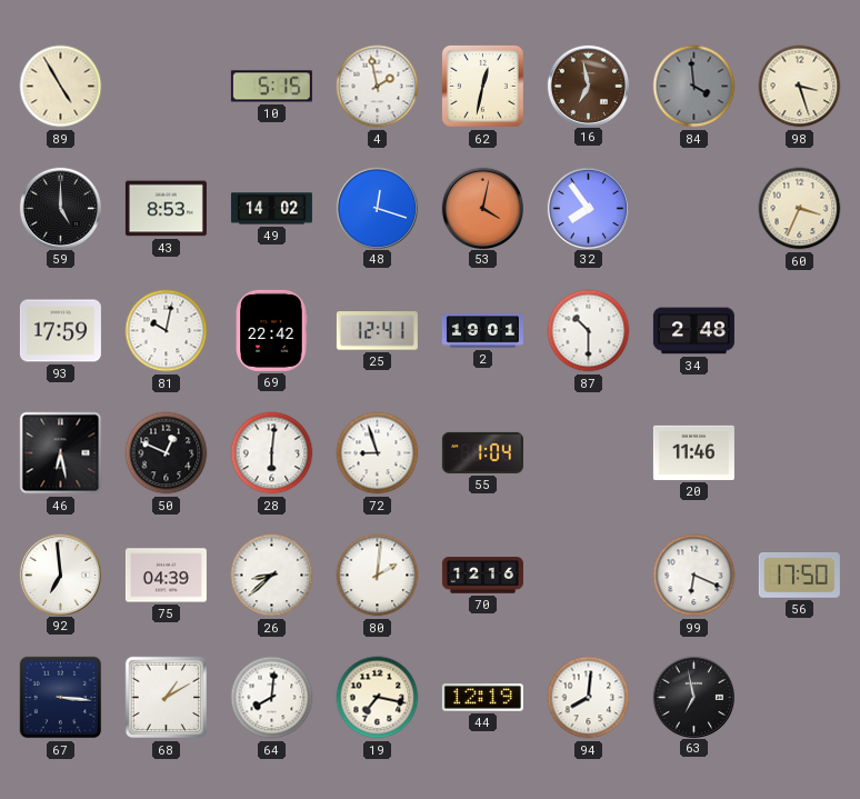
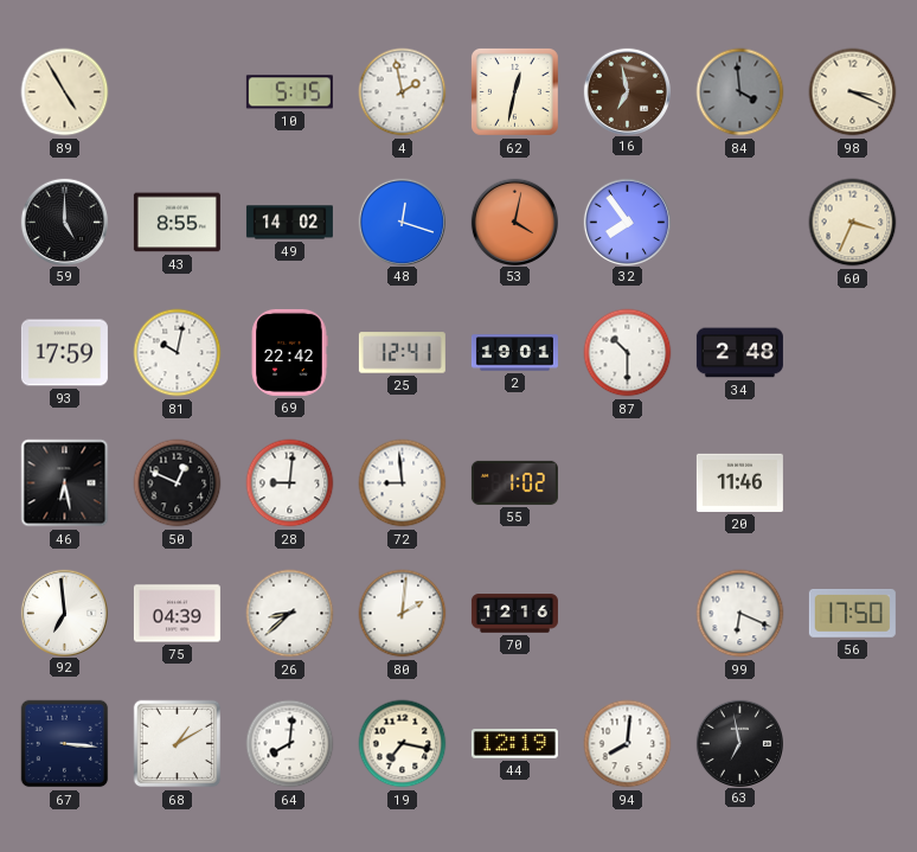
98: 3:27 -> 3:19 (853, 92)
43: 8:53 -> 8:55 (177, 223)
28: 6:01 -> 9:01 (290, 483)
72: 8:57 -> 8:59 (403, 483)
55: 1:04 -> 1:02 (514, 482)
